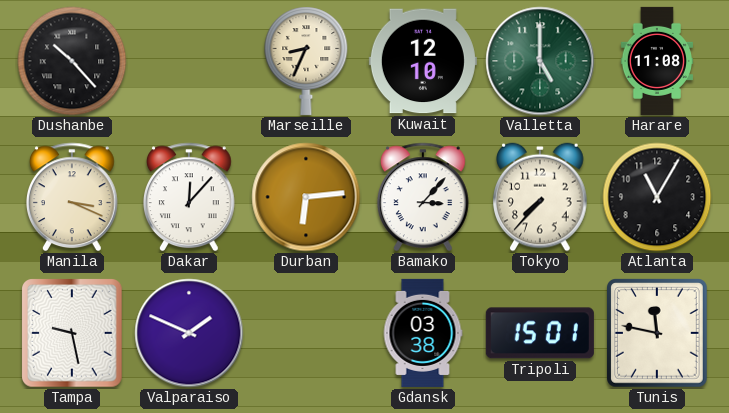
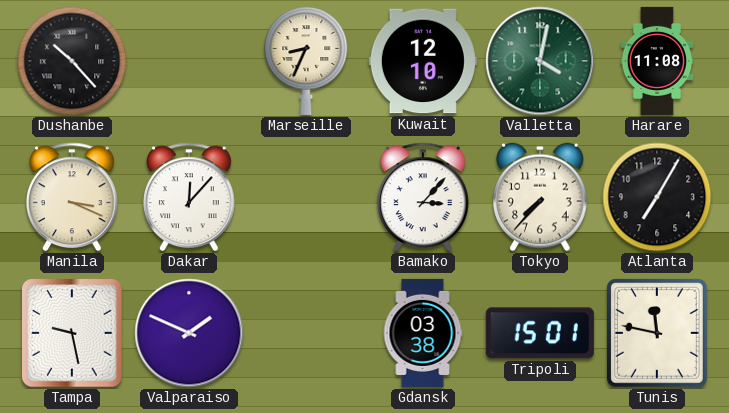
Valletta: 5:00 -> 4:02 (540, 61)
Durban: 6:14 -> none (306, 197)
Atlanta: 11:05 -> 7:05 (657, 197)
